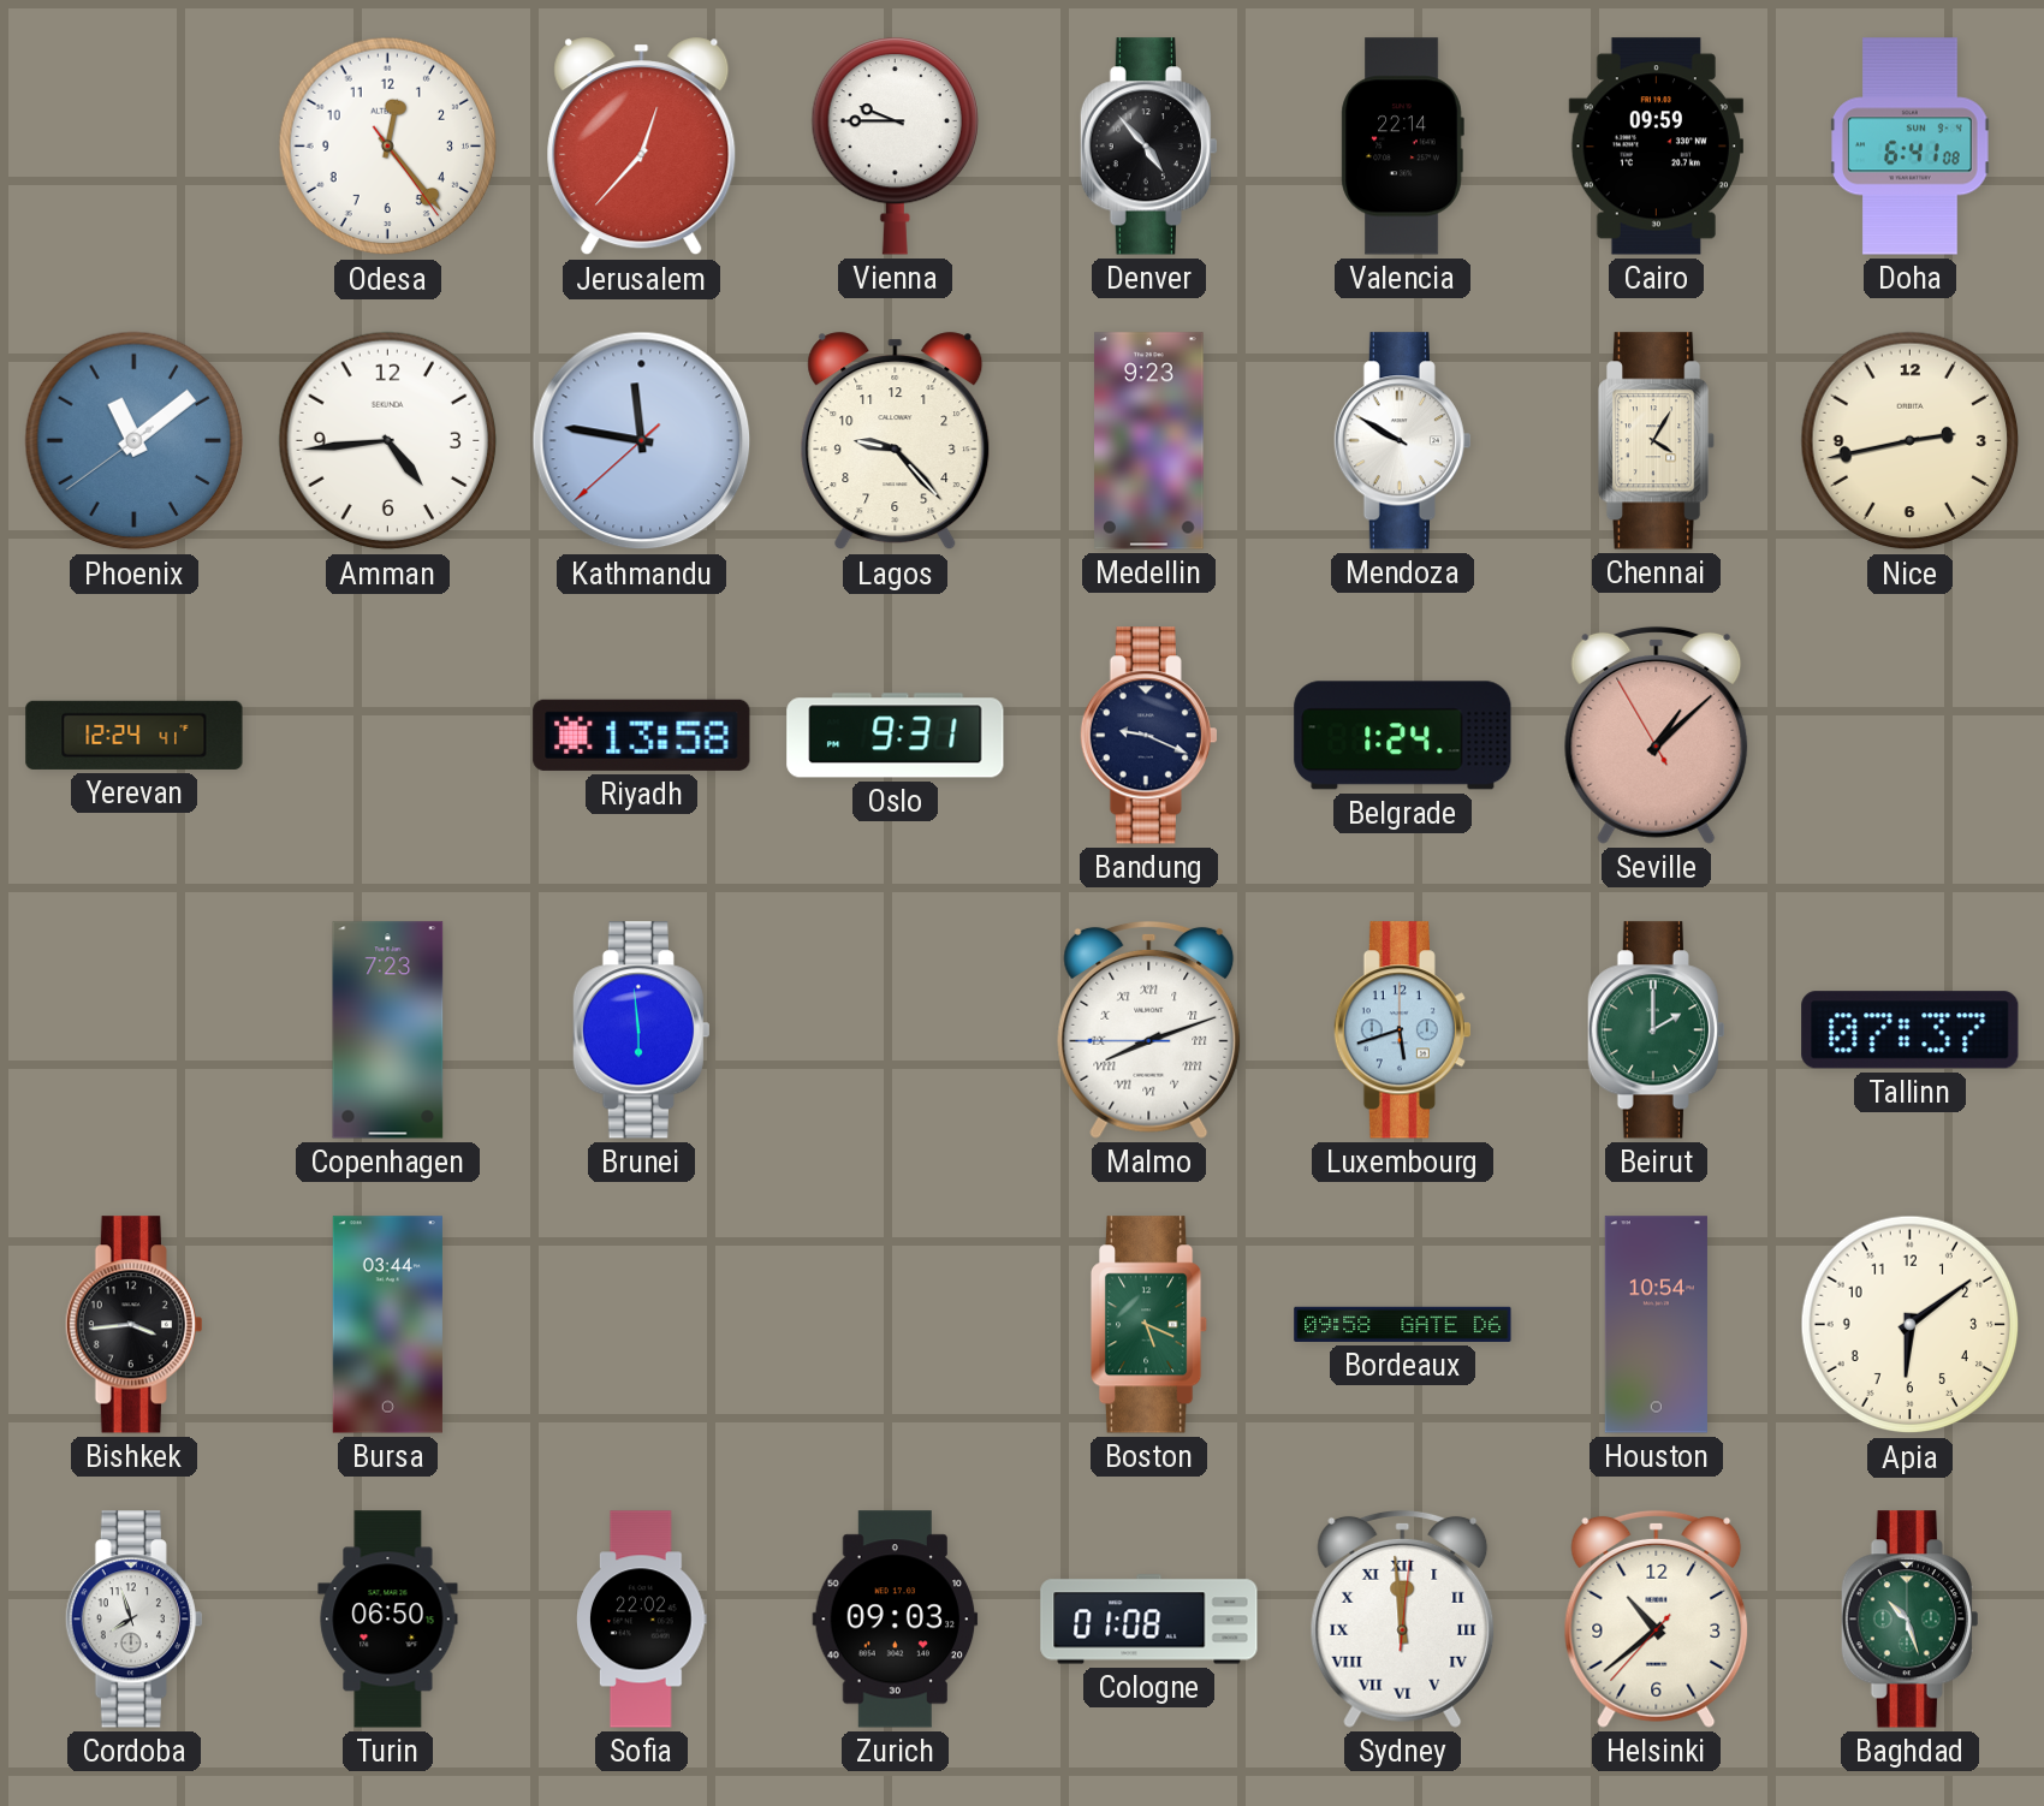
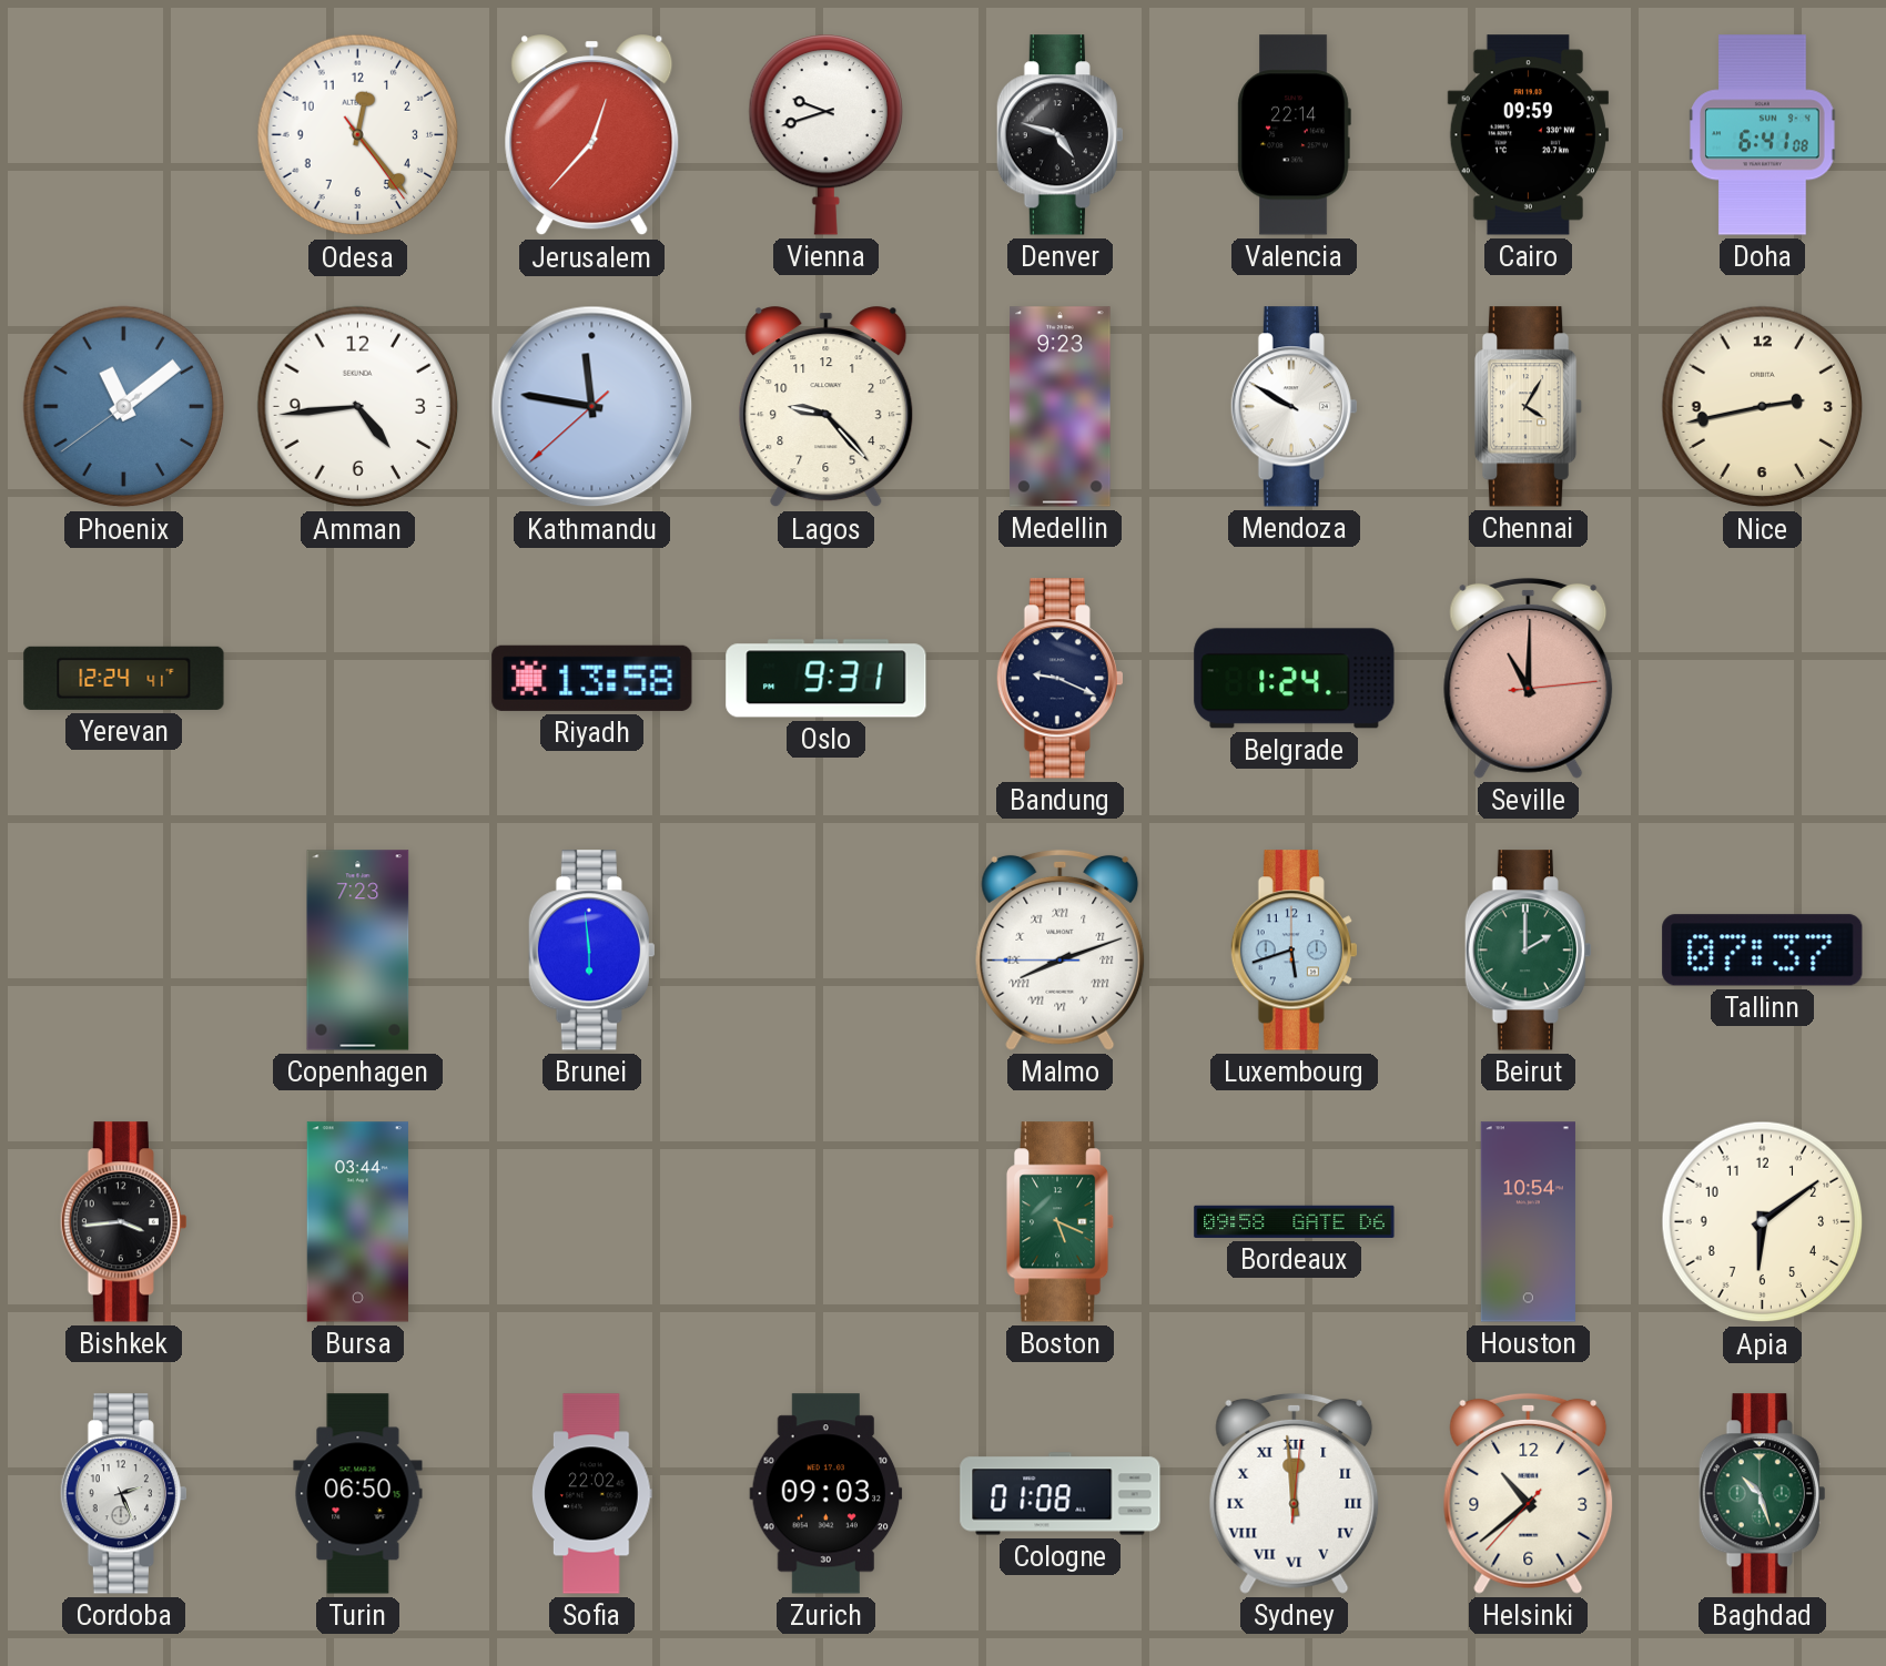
Vienna: 9:45 -> 9:42 (825, 134)
Denver: 4:53 -> 4:48 (1059, 135)
Seville: 1:07 -> 11:00 (1529, 678)
Cordoba: 7:57 -> 2:26 (123, 1494)
